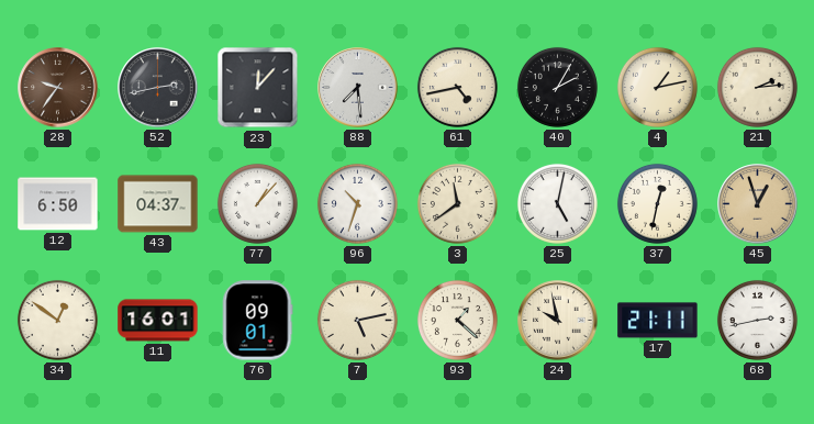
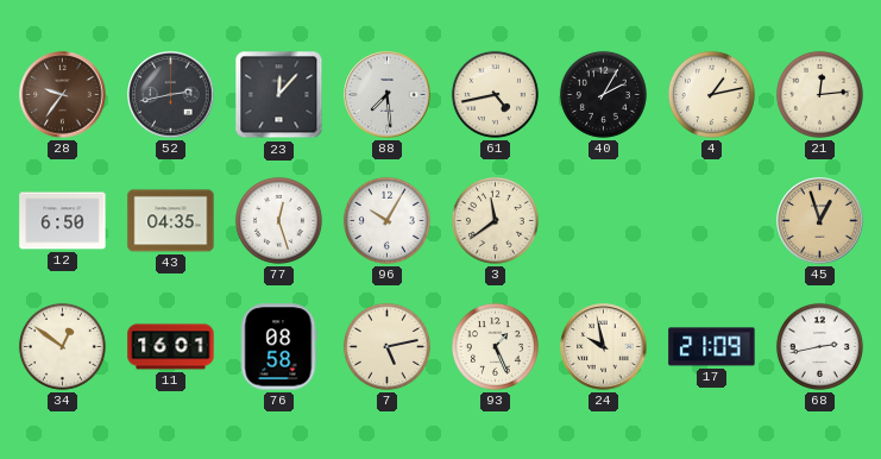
21: 2:14 -> 12:14 (819, 94)
43: 04:37 -> 04:35 (171, 221)
77: 1:07 -> 12:27 (278, 220)
96: 10:33 -> 10:05 (386, 220)
25: 5:02 -> none (557, 203)
37: 12:32 -> none (657, 203)
76: 09:01 -> 08:58 (278, 347)
93: 1:22 -> 1:26 (495, 346)
17: 21:11 -> 21:09 (712, 347)
